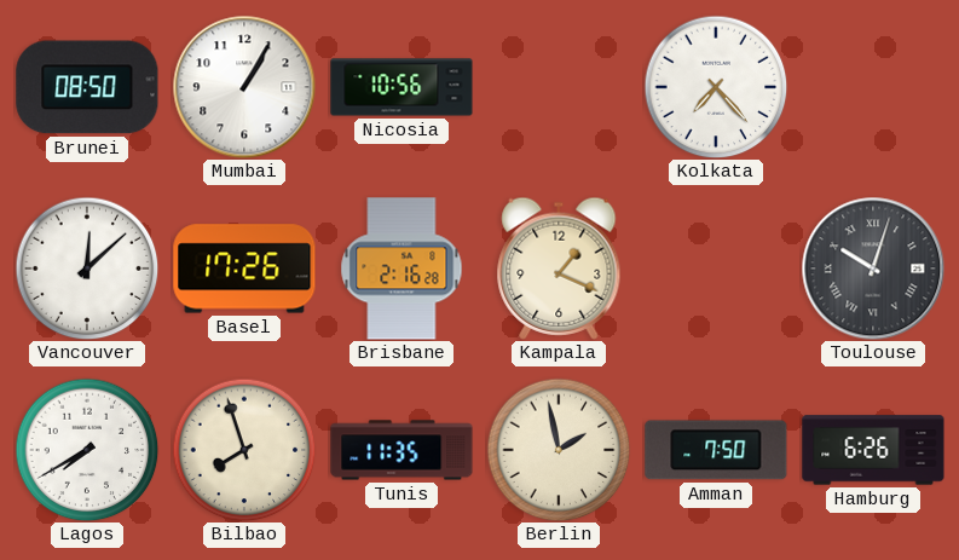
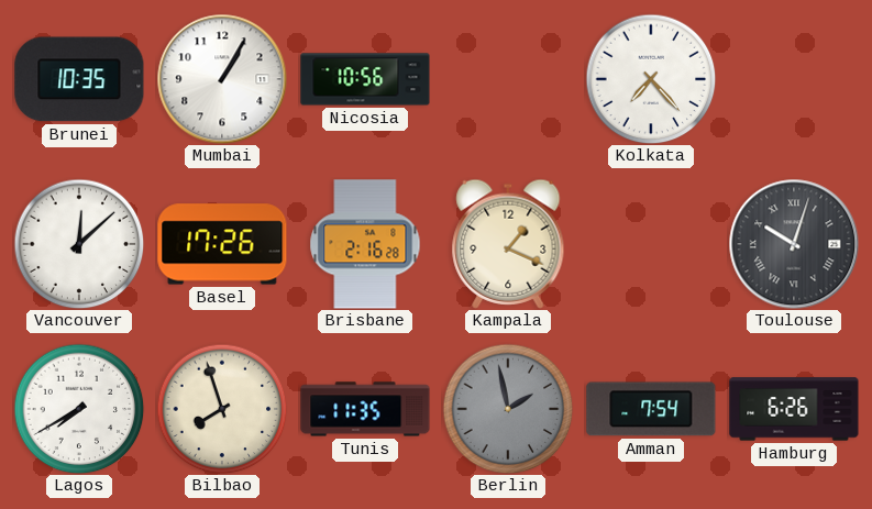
Brunei: 08:50 -> 10:35 (79, 79)
Berlin dial: cream -> grey (508, 409)
Amman: 7:50 -> 7:54 (651, 409)
